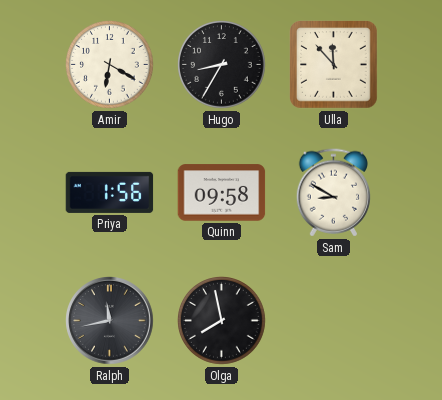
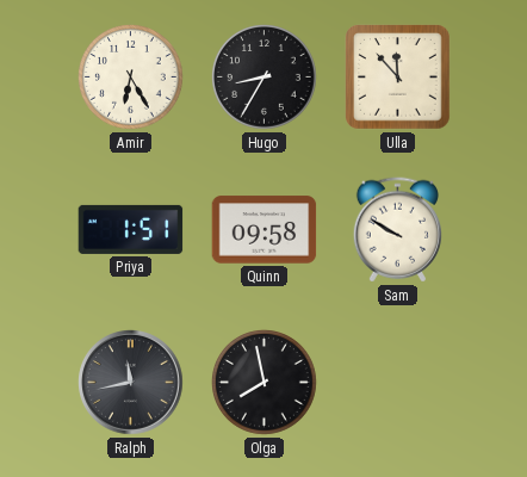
Amir: 6:20 -> 6:25 (131, 78)
Priya: 1:56 -> 1:51 (131, 229)
Sam: 8:50 -> 9:50 (397, 230)
